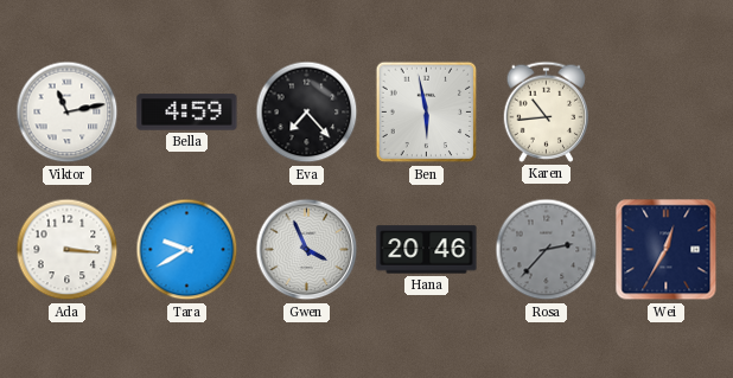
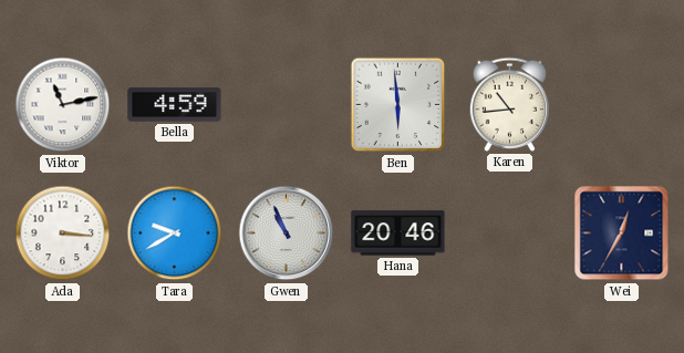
Eva: 7:23 -> none (307, 113)
Ben: 5:58 -> 5:59 (398, 105)
Gwen: 3:56 -> 10:56 (287, 233)
Rosa: 2:37 -> none (547, 250)
